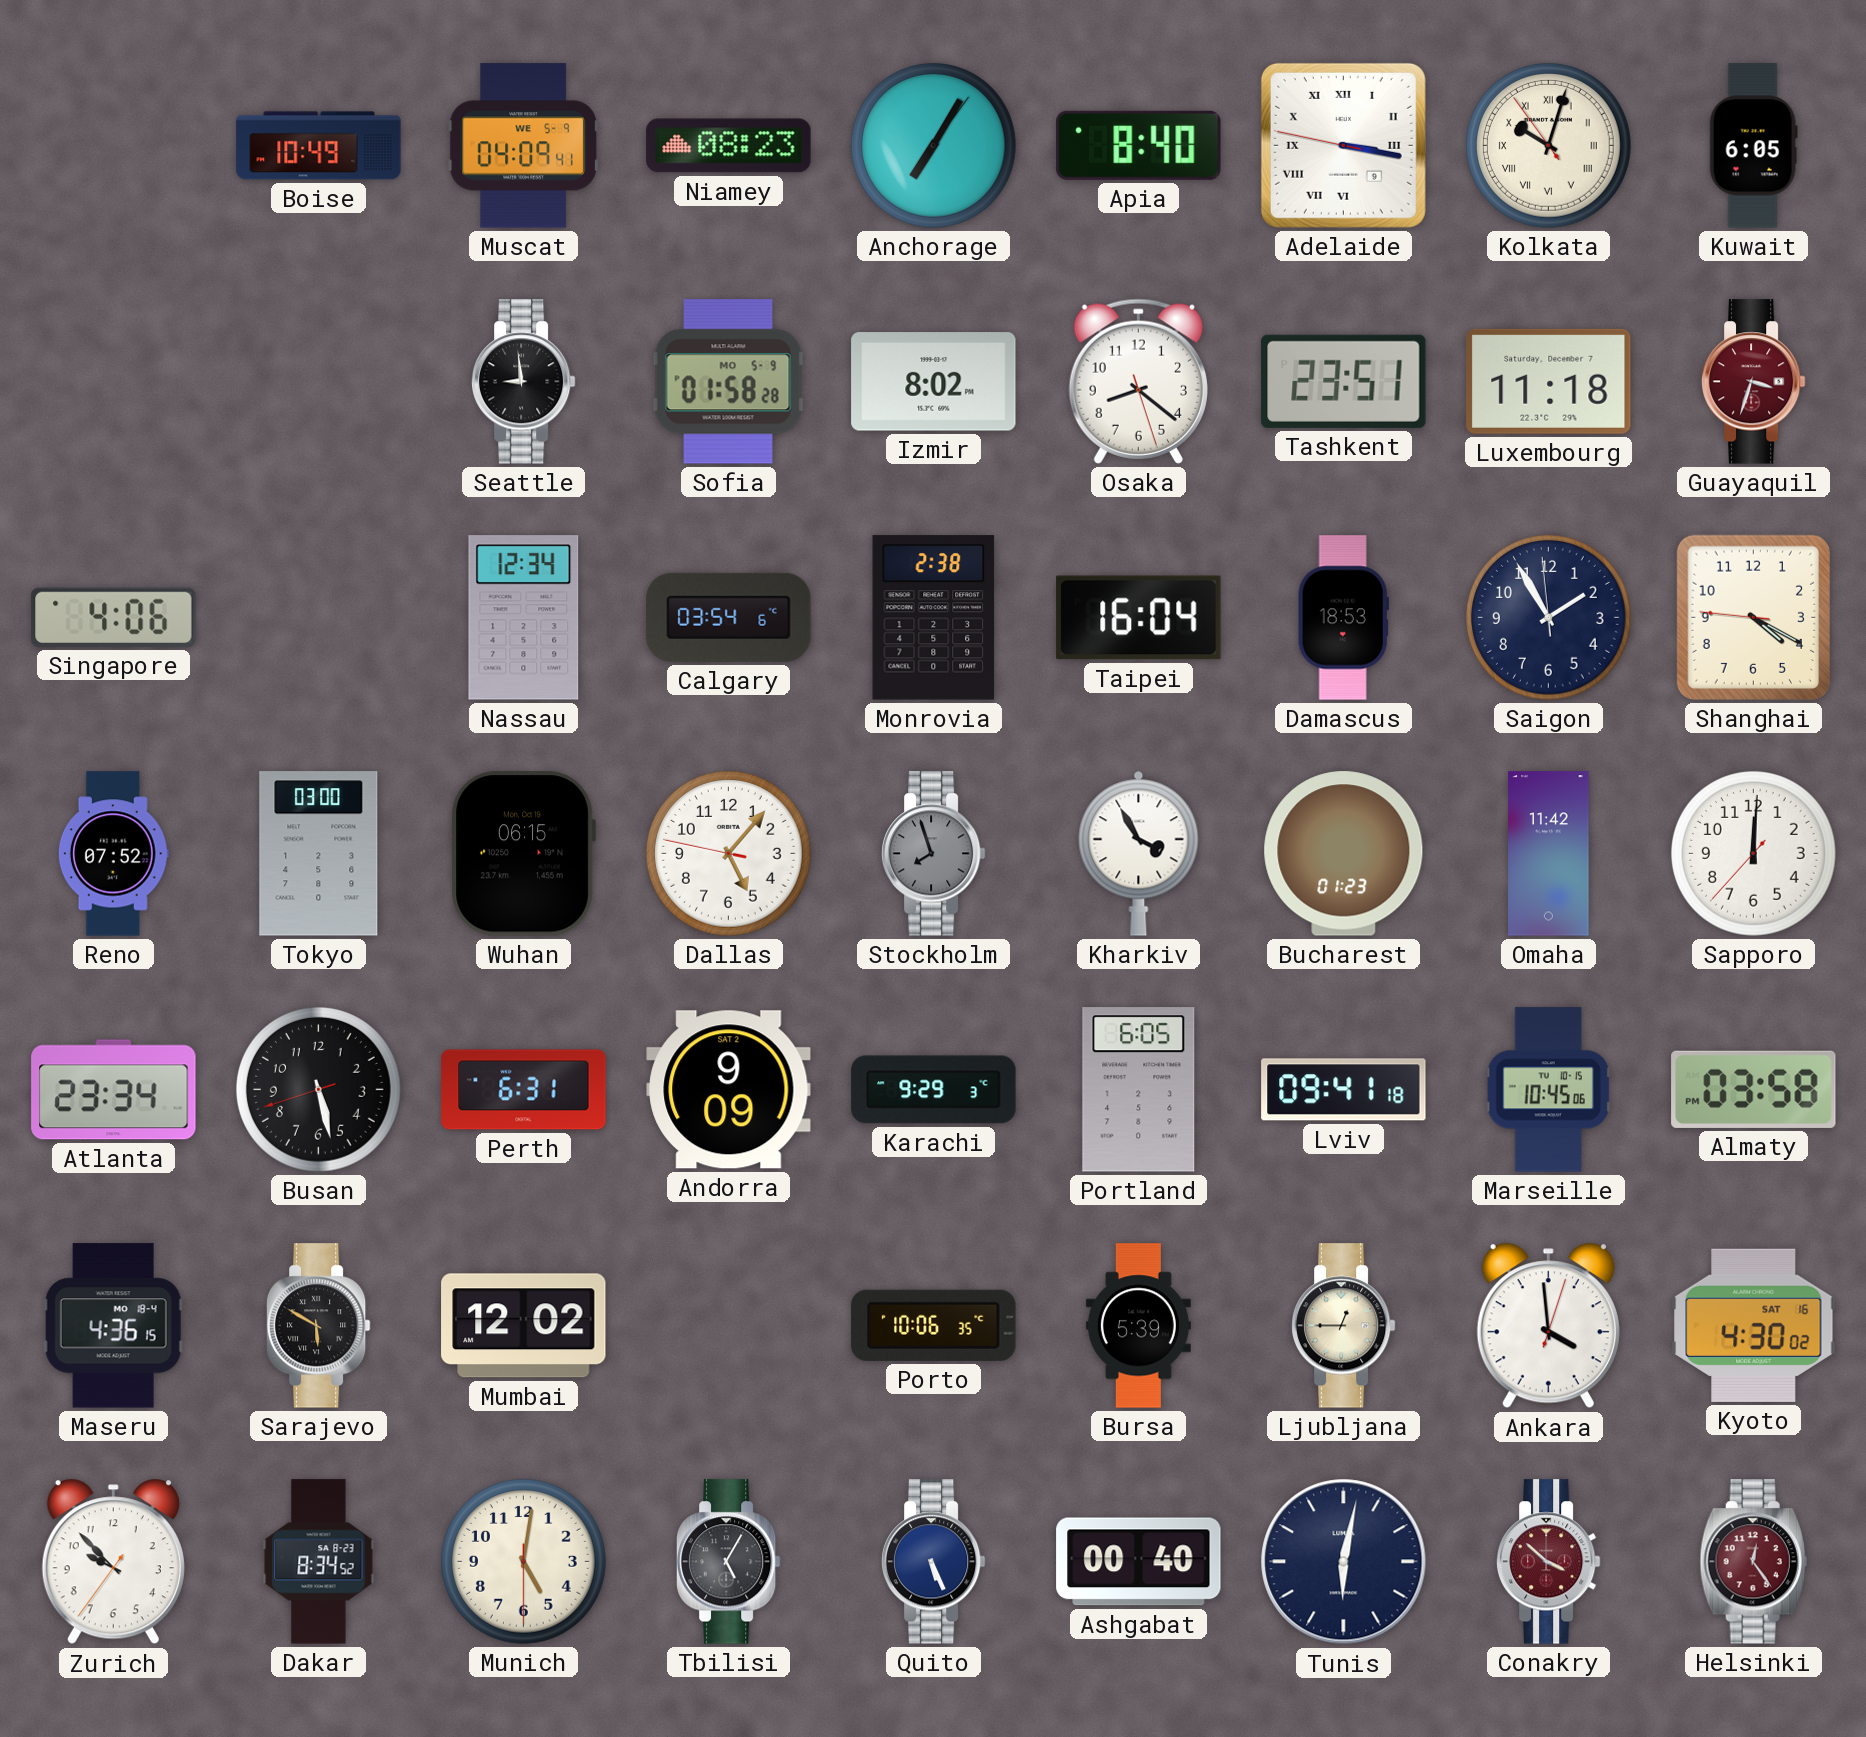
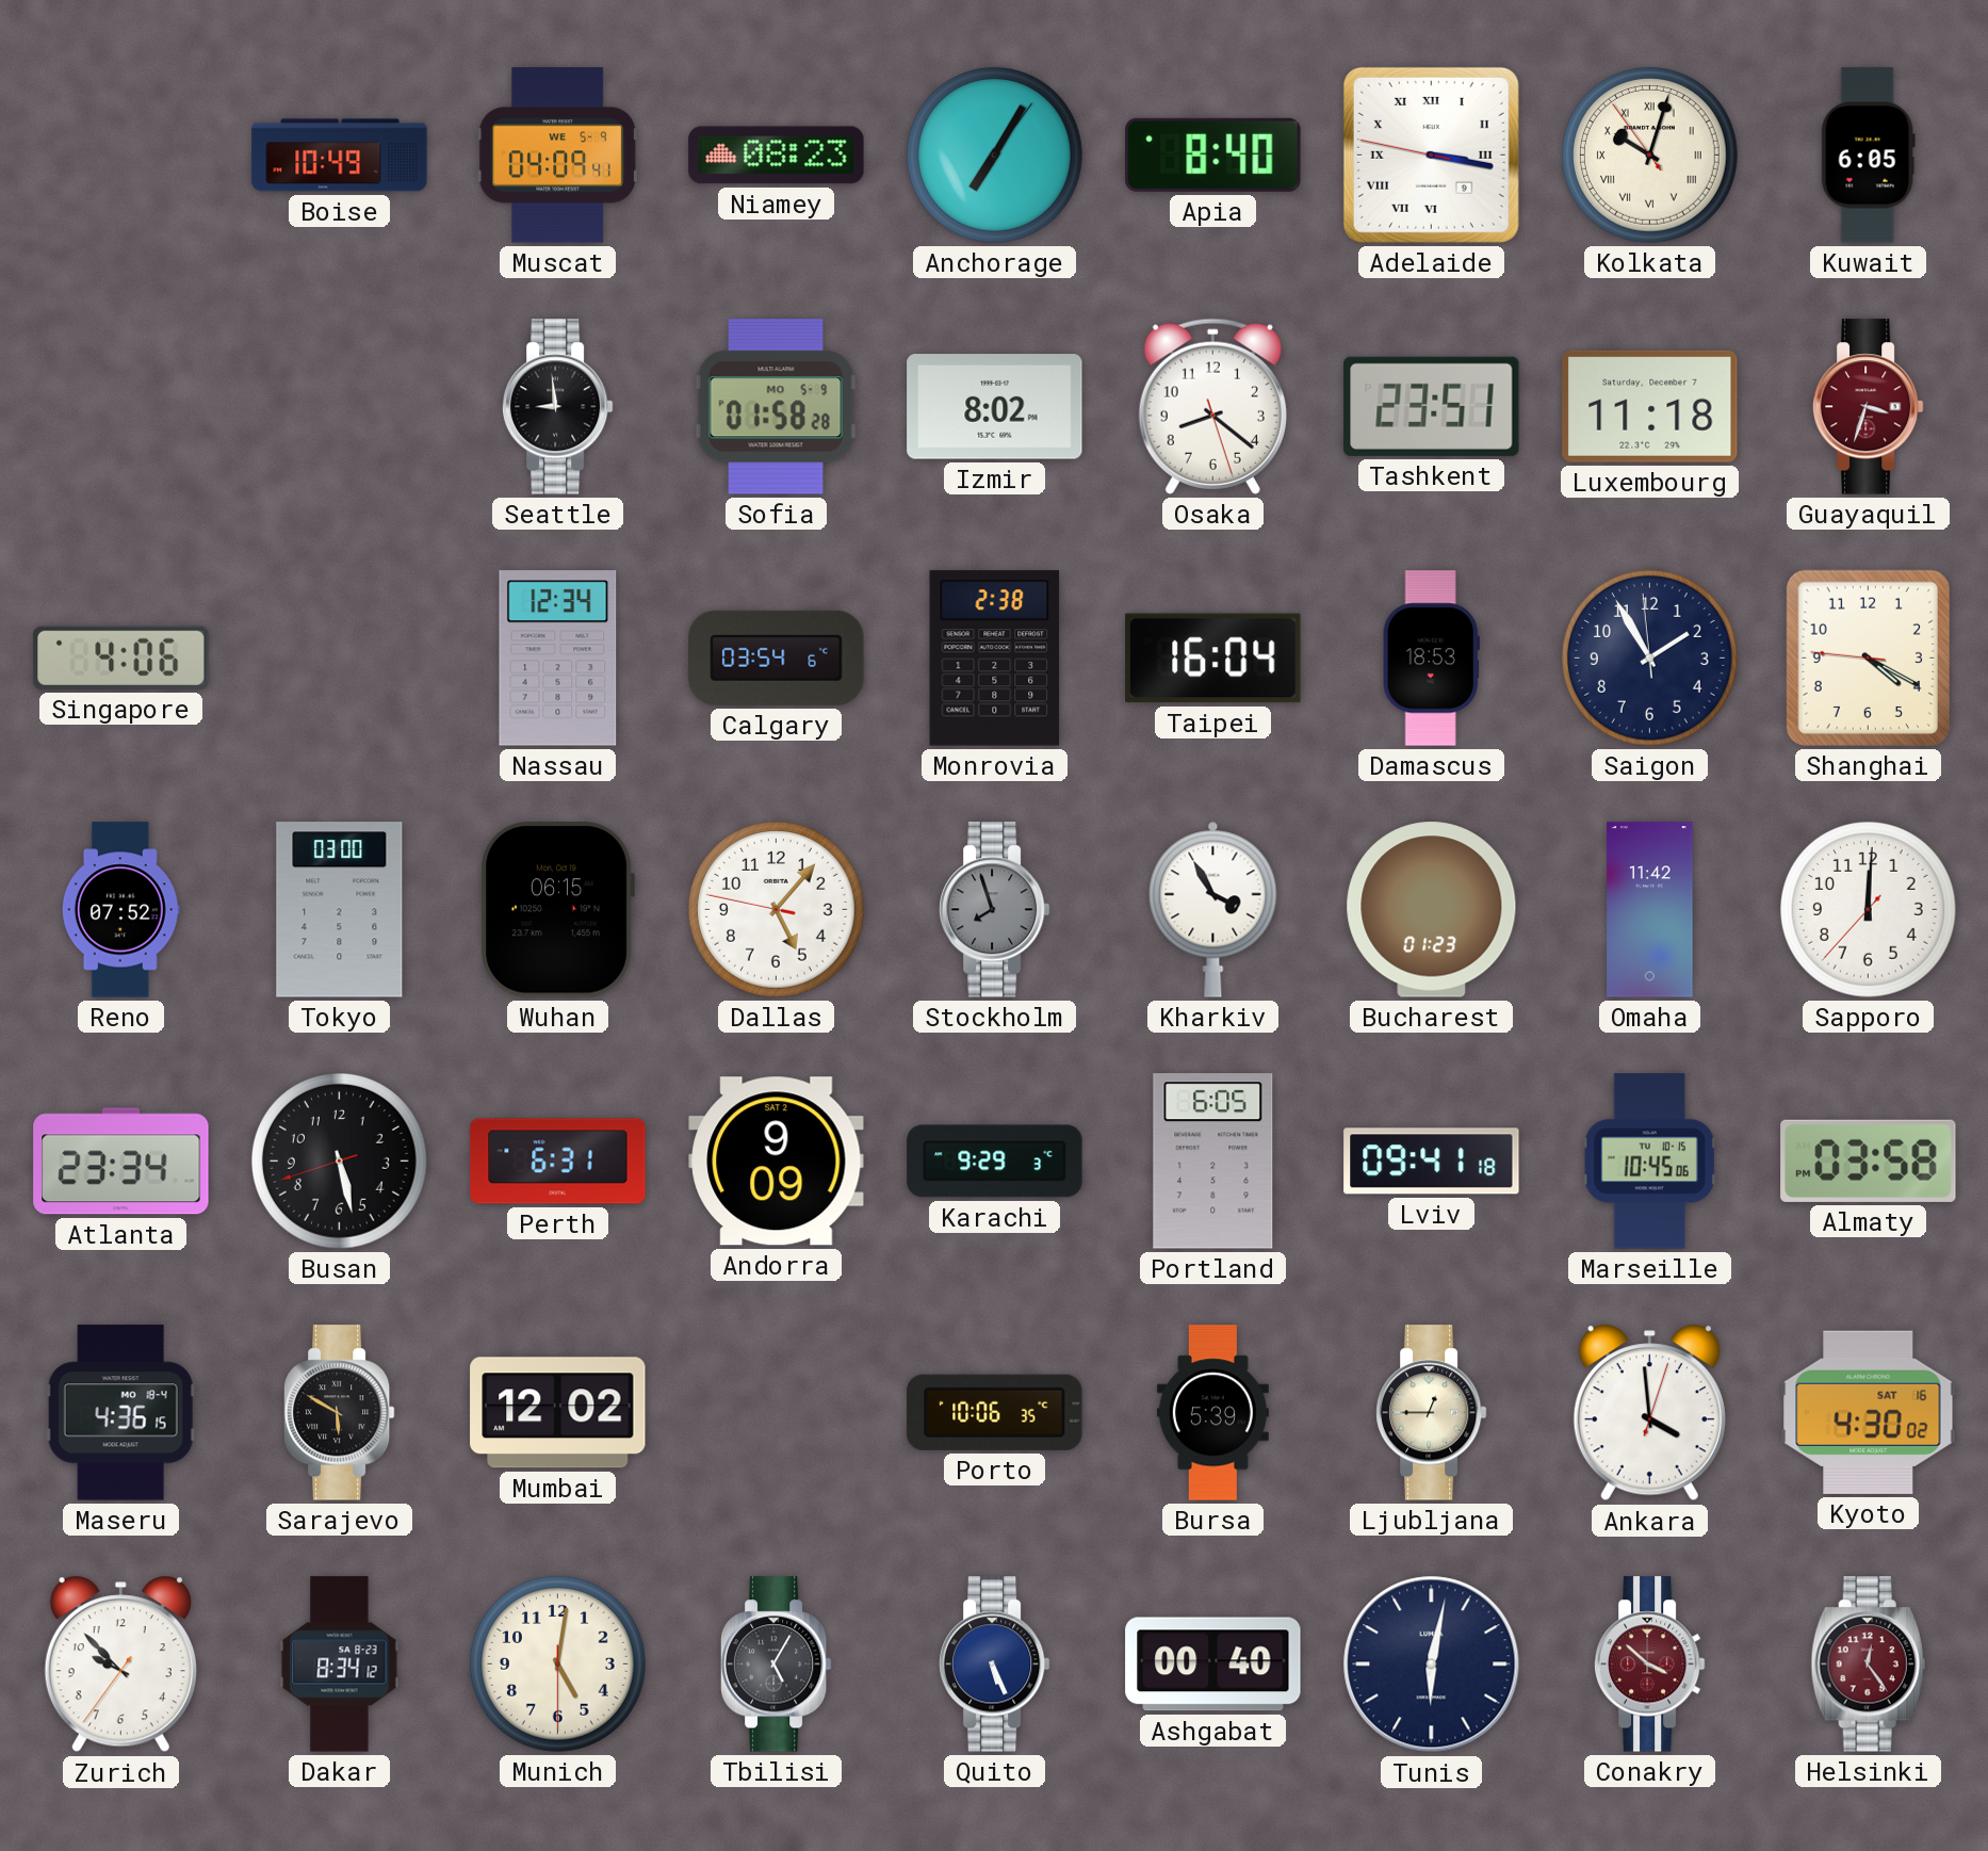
Dakar: 8:34:52 -> 8:34:12 (340, 1665)
